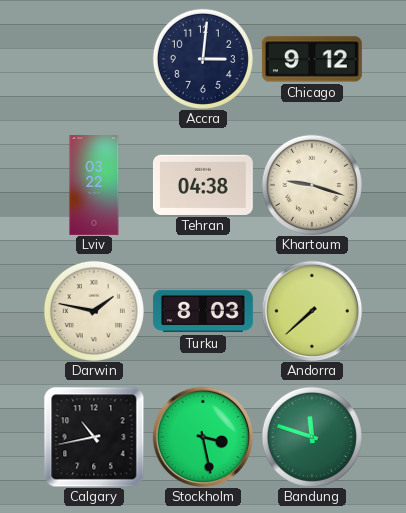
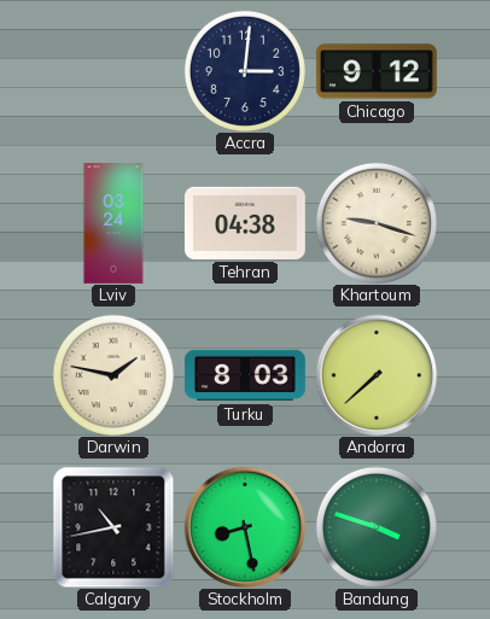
Lviv: 03:22 -> 03:24 (113, 224)
Stockholm: 3:28 -> 8:28 (245, 527)
Bandung: 11:48 -> 3:48 (377, 527)
